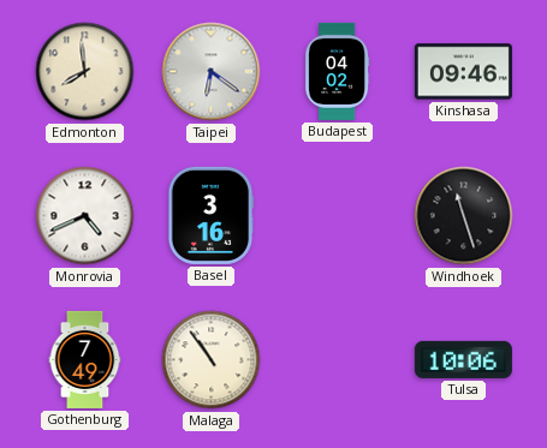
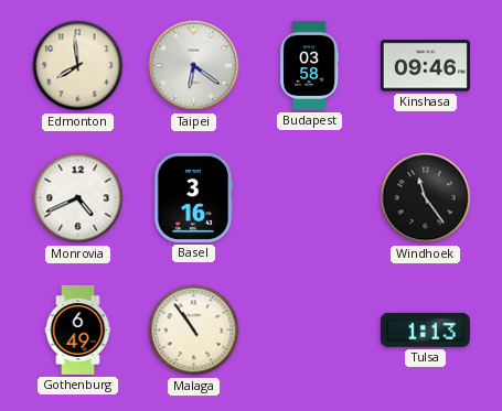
Budapest: 04:02 -> 03:58 (310, 65)
Windhoek: 11:27 -> 11:24 (426, 198)
Gothenburg: 7:49 -> 6:49 (78, 329)
Tulsa: 10:06 -> 1:13 (425, 329)
